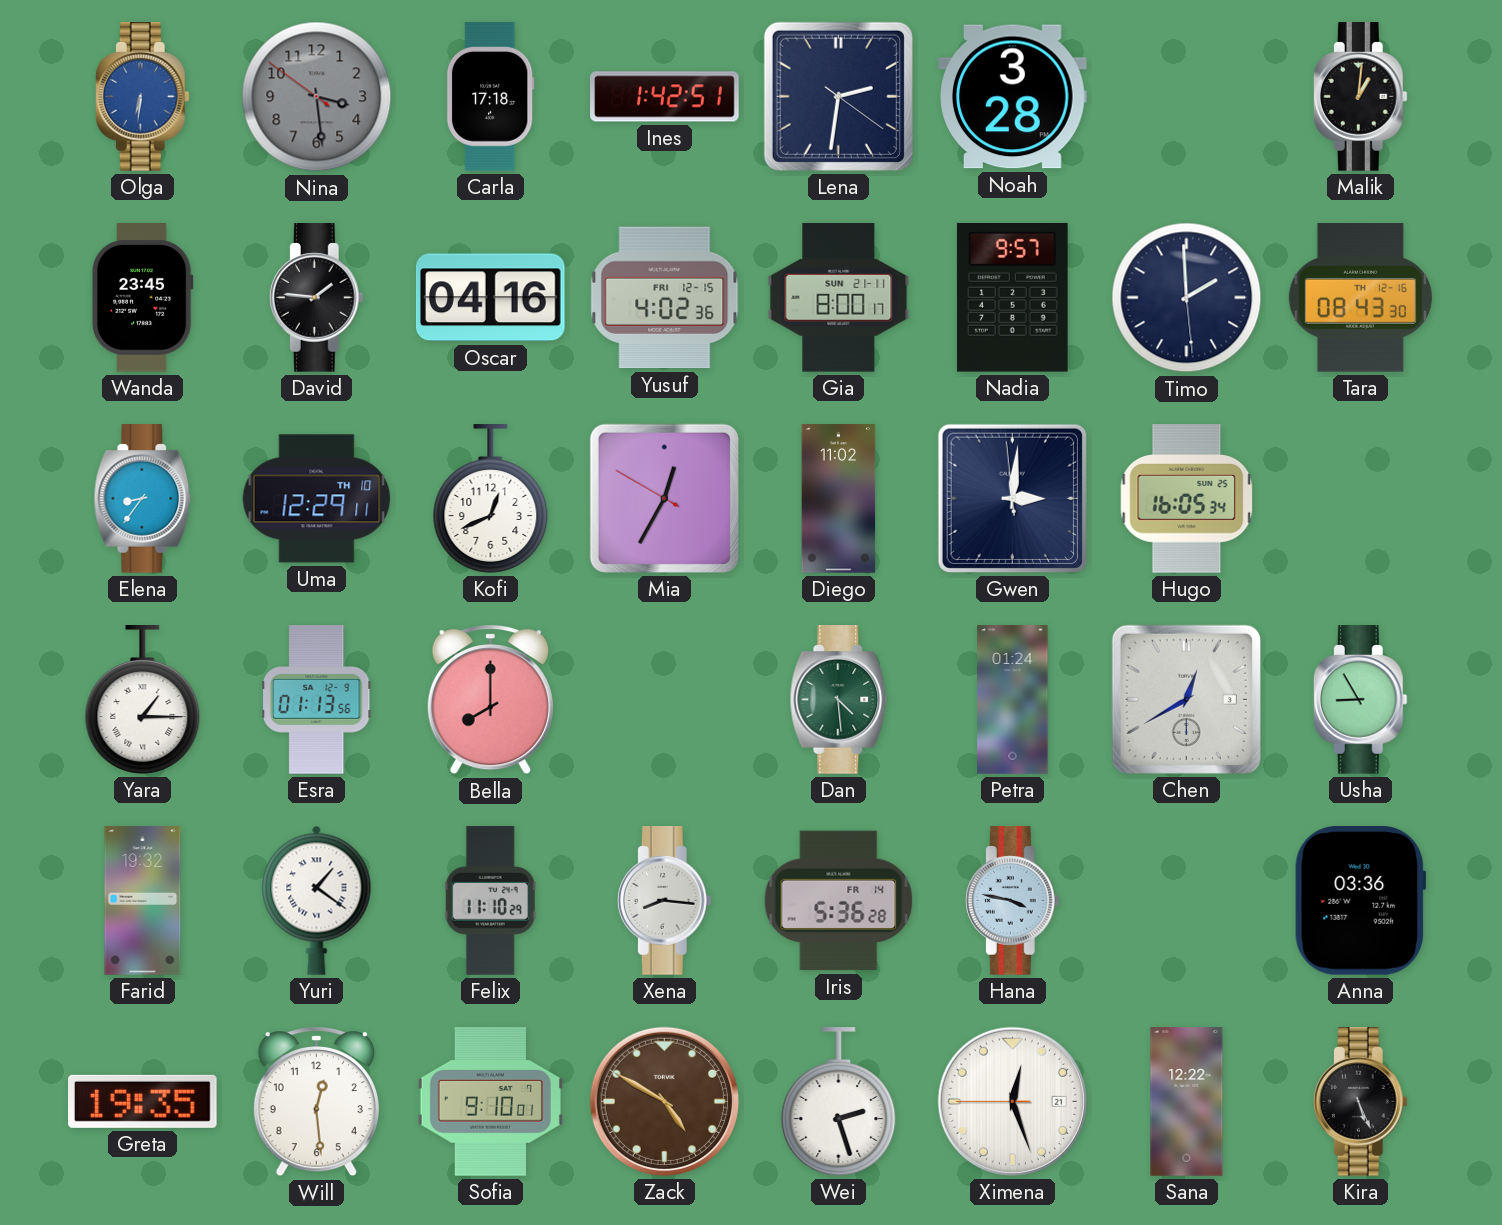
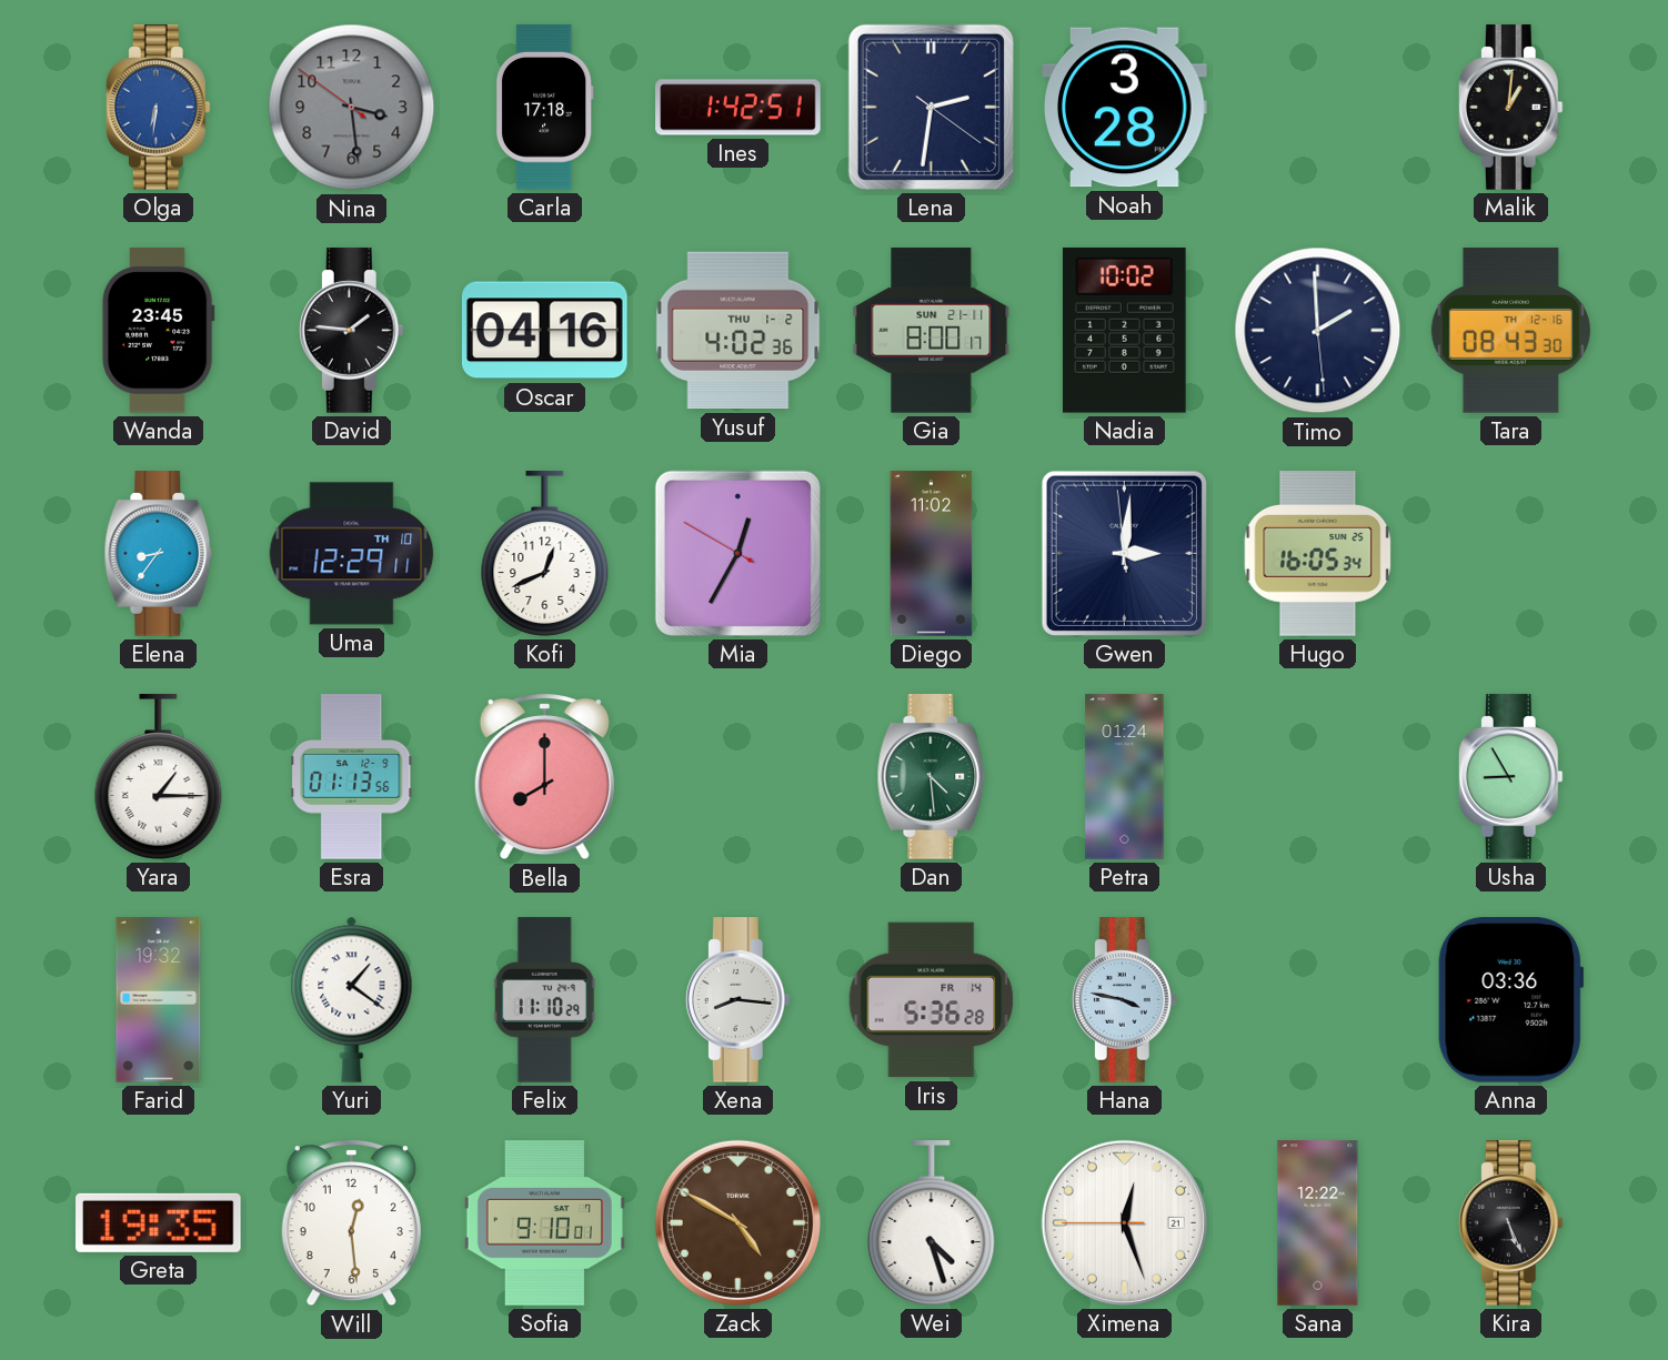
Yusuf date: FRI 12-15 -> THU 1-2 (738, 331)
Nadia: 9:57 -> 10:02 (1124, 330)
Chen: 12:40 -> none (1186, 699)
Wei: 2:27 -> 4:27 (932, 1223)
